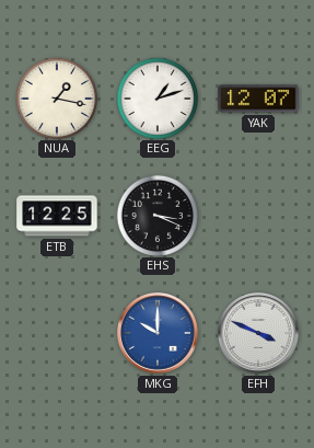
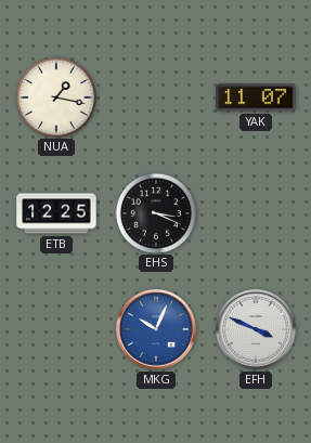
EEG: 1:12 -> none (156, 97)
YAK: 12:07 -> 11:07 (256, 97)
MKG: 10:00 -> 10:04 (156, 329)
